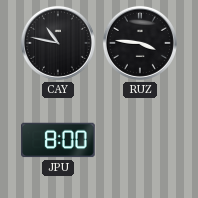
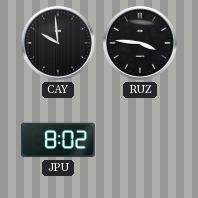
CAY: 10:47 -> 9:59 (58, 43)
JPU: 8:00 -> 8:02 (58, 140)
